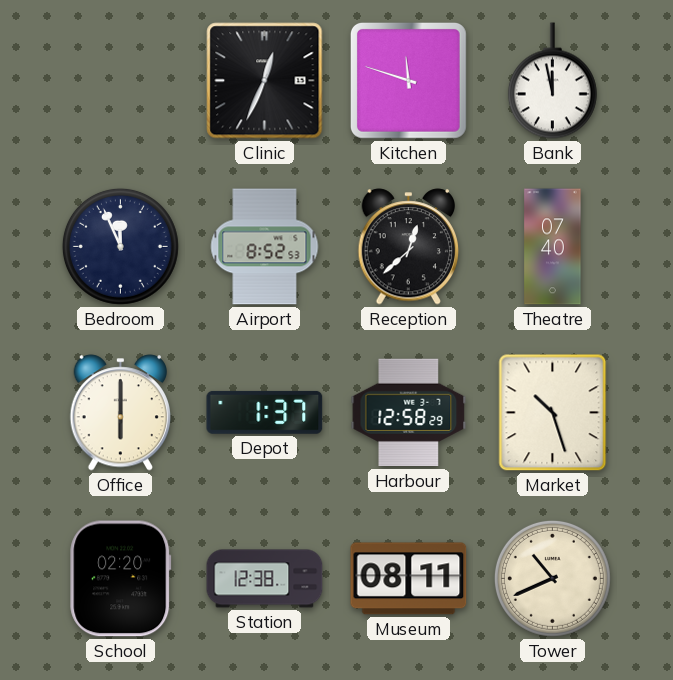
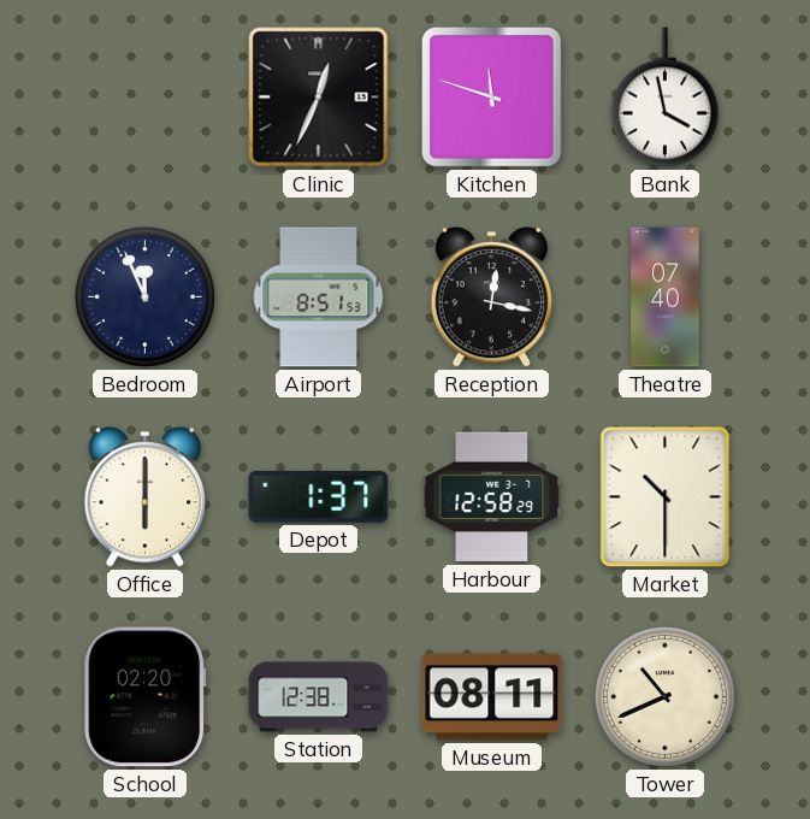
Bank: 11:58 -> 3:58 (664, 98)
Airport: 8:52 -> 8:51 (319, 297)
Reception: 12:38 -> 12:17 (492, 297)
Market: 10:27 -> 10:30 (666, 497)
